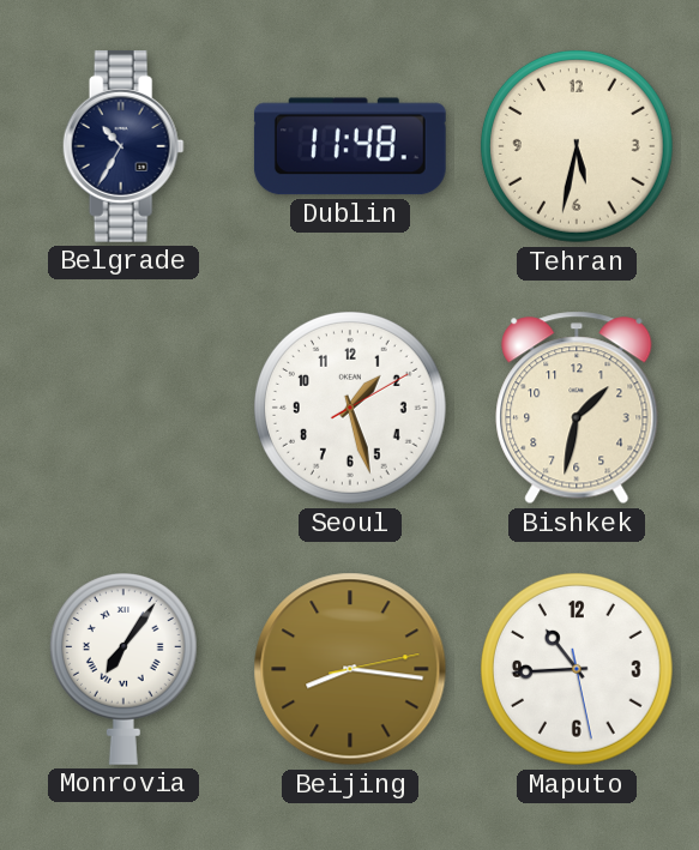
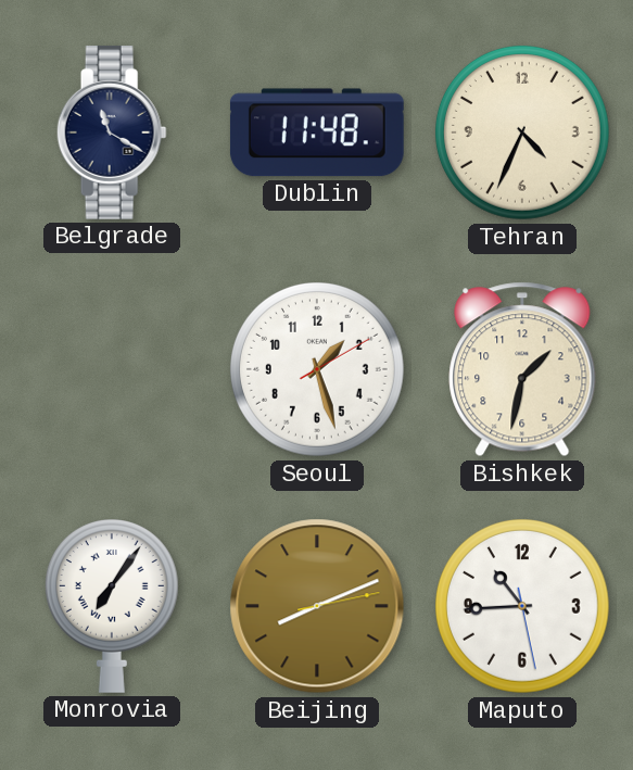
Belgrade: 10:35 -> 11:20 (112, 132)
Tehran: 5:32 -> 4:34 (523, 132)
Beijing: 8:16 -> 8:11 (317, 606)
